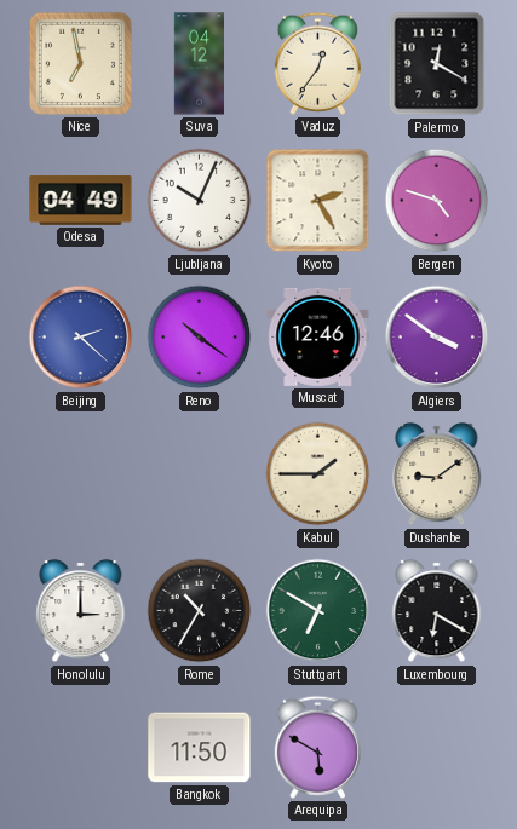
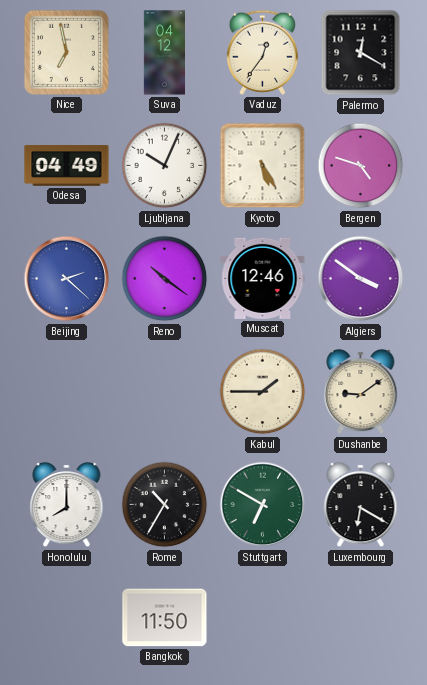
Kyoto: 2:25 -> 5:25 (263, 166)
Honolulu: 3:00 -> 8:00 (67, 505)
Arequipa: 5:50 -> none (317, 747)
